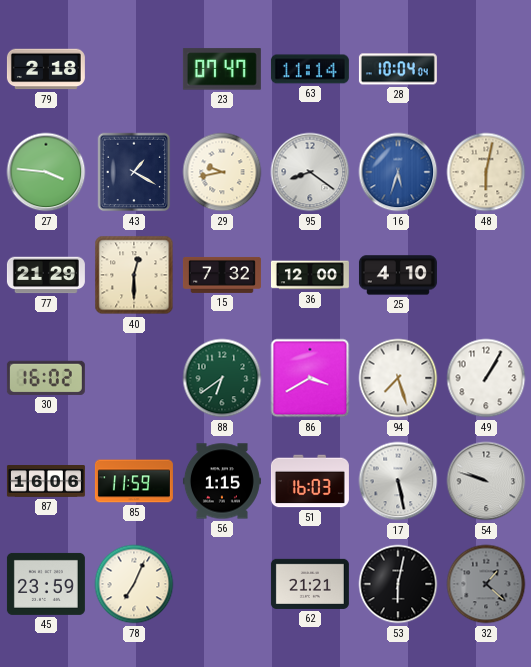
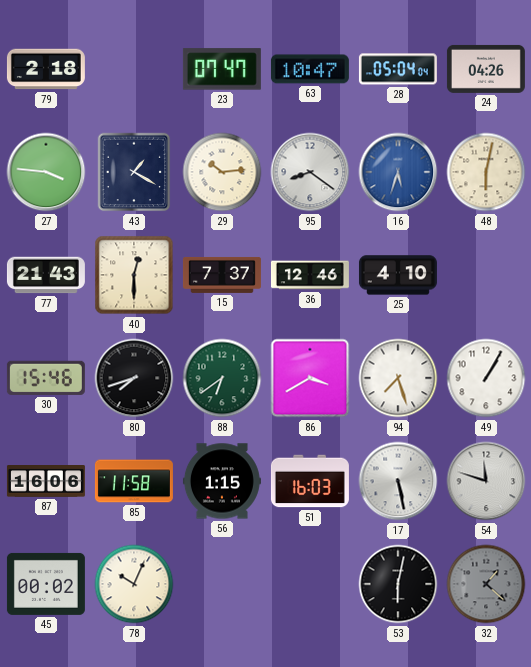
63: 11:14 -> 10:47 (310, 69)
28: 10:04 -> 05:04 (398, 69)
24: none -> 04:26 (486, 69)
29: 9:43 -> 10:14 (222, 172)
77: 21:29 -> 21:43 (46, 275)
15: 7:32 -> 7:37 (222, 275)
36: 12:00 -> 12:46 (310, 275)
30: 16:02 -> 15:46 (46, 378)
80: none -> 7:42 (134, 378)
85: 11:59 -> 11:58 (134, 481)
54: 9:48 -> 11:48 (486, 481)
45: 23:59 -> 00:02 (46, 584)
78: 7:04 -> 10:04 (134, 584)
62: 21:21 -> none (310, 584)
